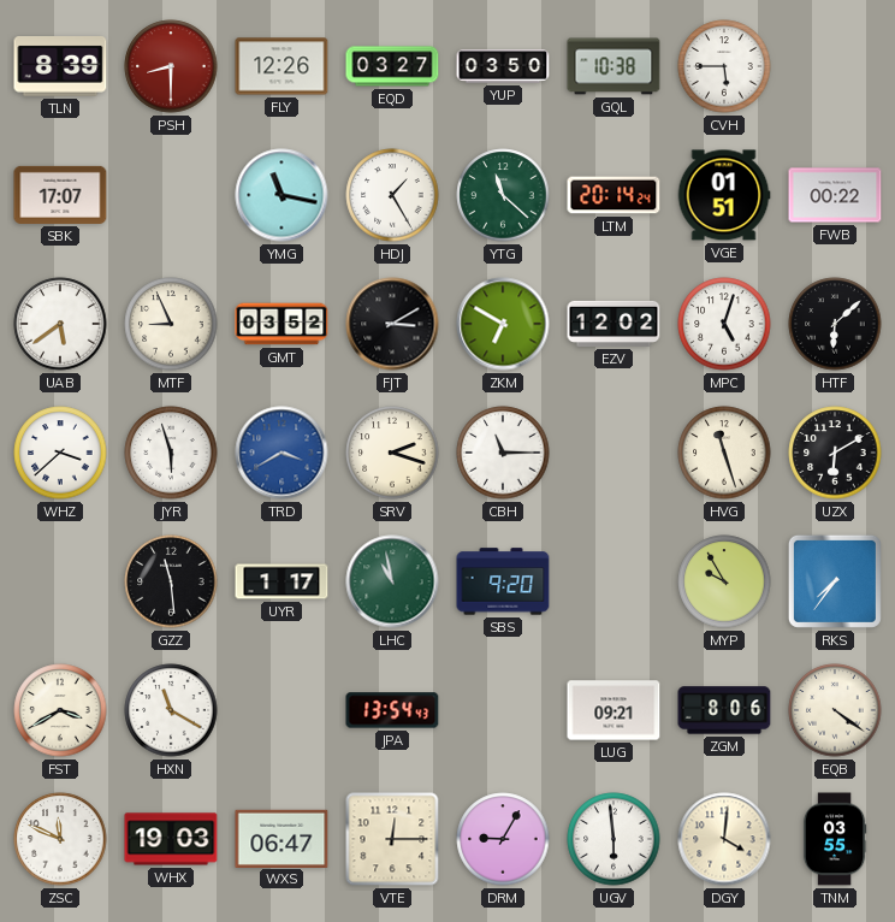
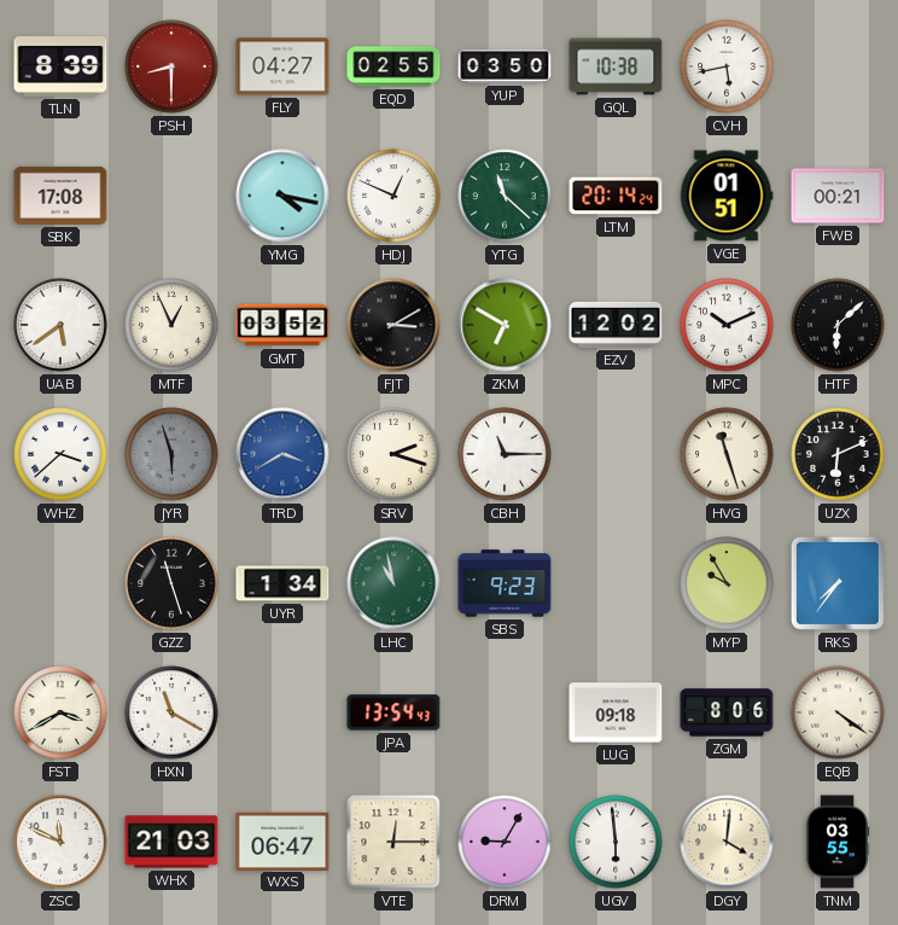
FLY: 12:26 -> 04:27 (282, 66)
EQD: 03:27 -> 02:55 (393, 66)
CVH: 5:45 -> 5:43 (727, 66)
SBK: 17:07 -> 17:08 (60, 196)
YMG: 11:17 -> 4:17 (282, 196)
HDJ: 1:25 -> 12:49 (393, 196)
FWB: 00:22 -> 00:21 (838, 196)
MTF: 8:56 -> 12:56 (171, 325)
MPC: 5:03 -> 10:11 (727, 325)
JYR dial: white -> grey (171, 454)
UZX: 6:10 -> 6:11 (838, 454)
GZZ: 11:29 -> 11:27 (171, 583)
UYR: 1:17 -> 1:34 (282, 583)
SBS: 9:20 -> 9:23 (505, 583)
LUG: 09:21 -> 09:18 (616, 712)
WHX: 19:03 -> 21:03 (171, 842)
